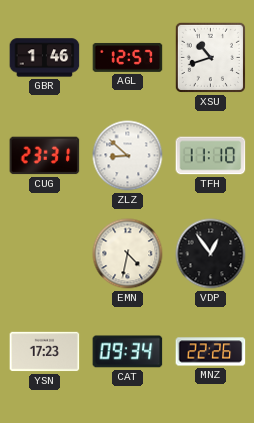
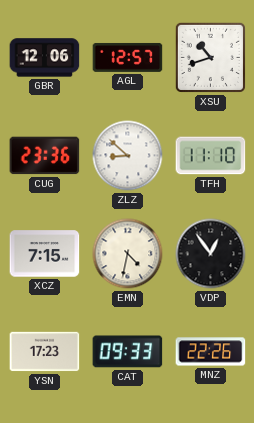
GBR: 1:46 -> 12:06 (45, 58)
CUG: 23:31 -> 23:36 (45, 156)
XCZ: none -> 7:15 (45, 254)
CAT: 09:34 -> 09:33 (128, 352)
